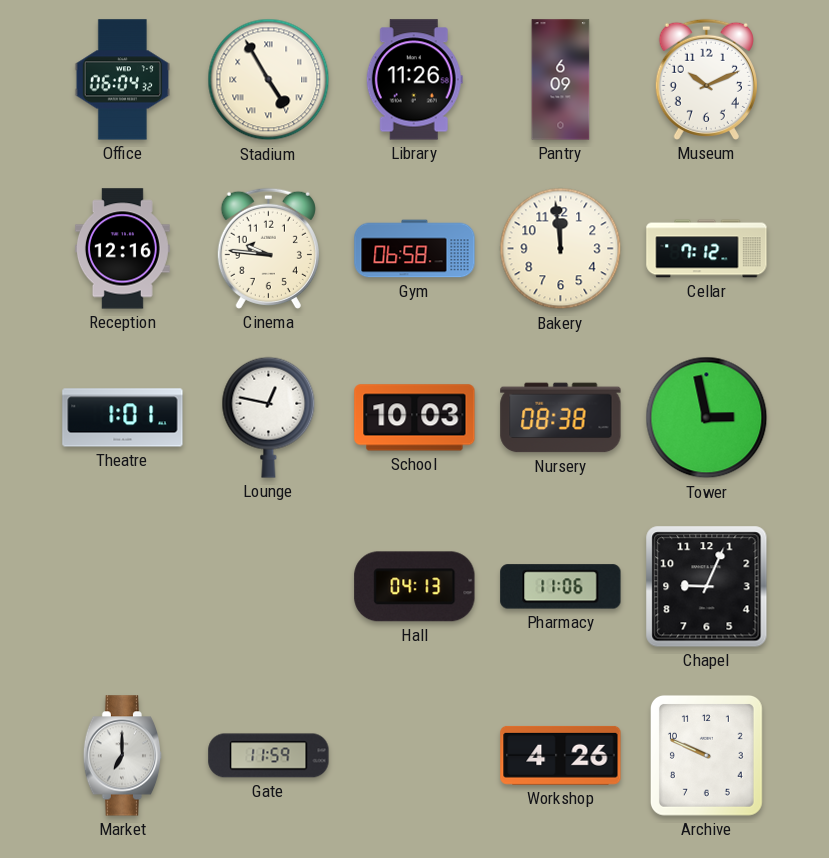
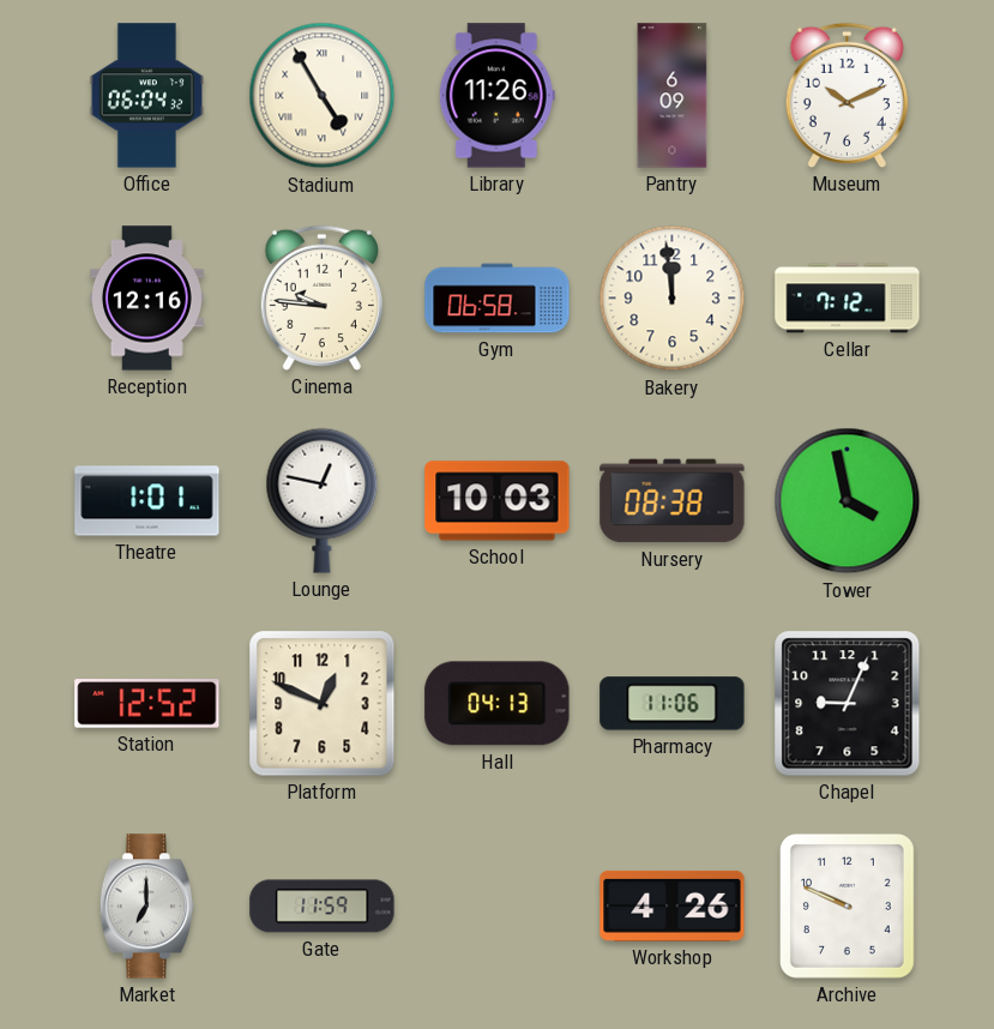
Tower: 2:58 -> 3:58 (848, 501)
Station: none -> 12:52 (147, 704)
Platform: none -> 12:49 (323, 704)
